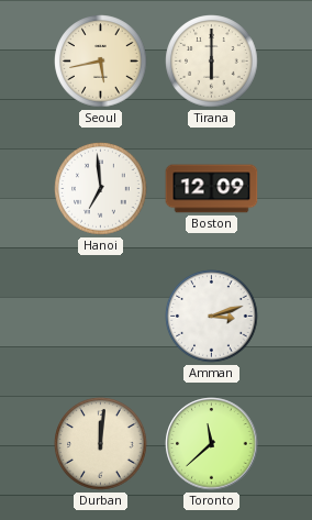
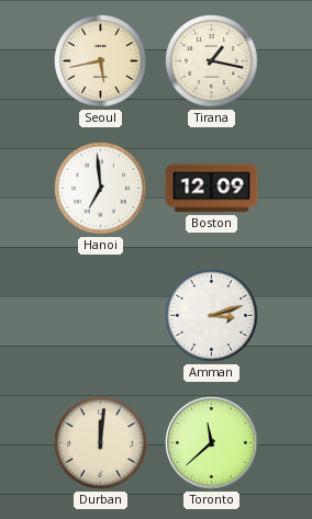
Tirana: 6:00 -> 1:17 (212, 61)
